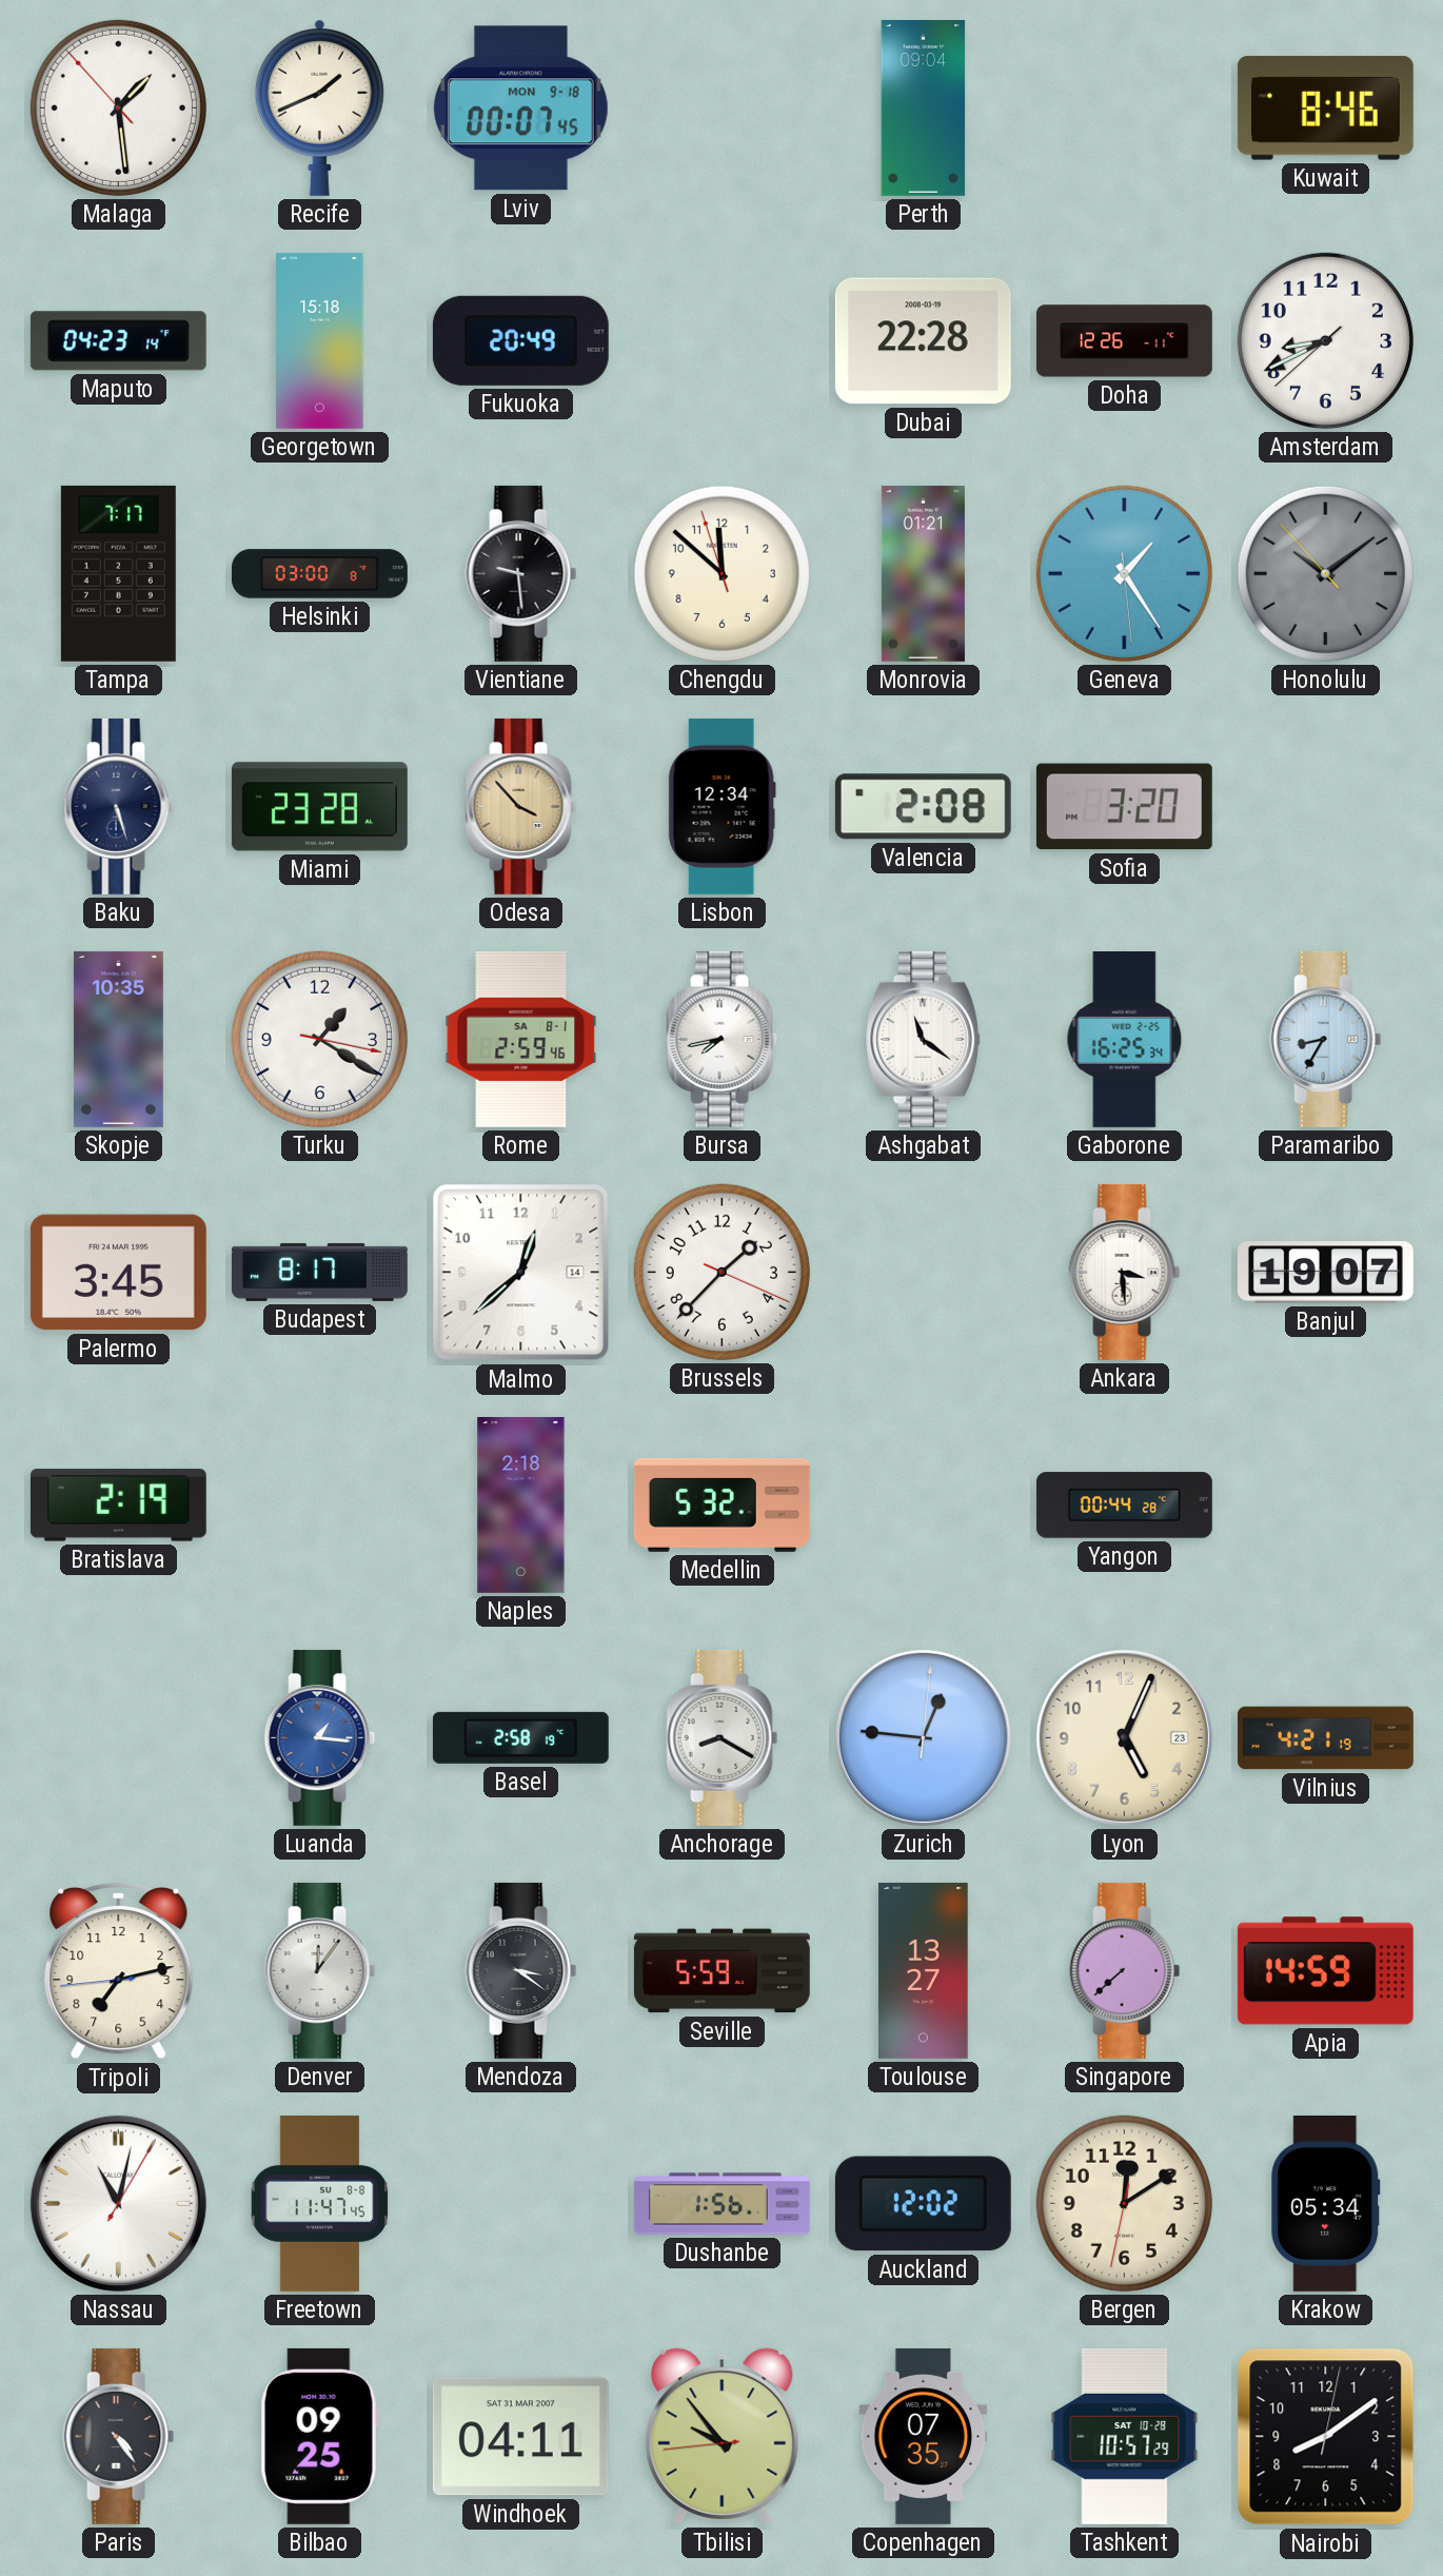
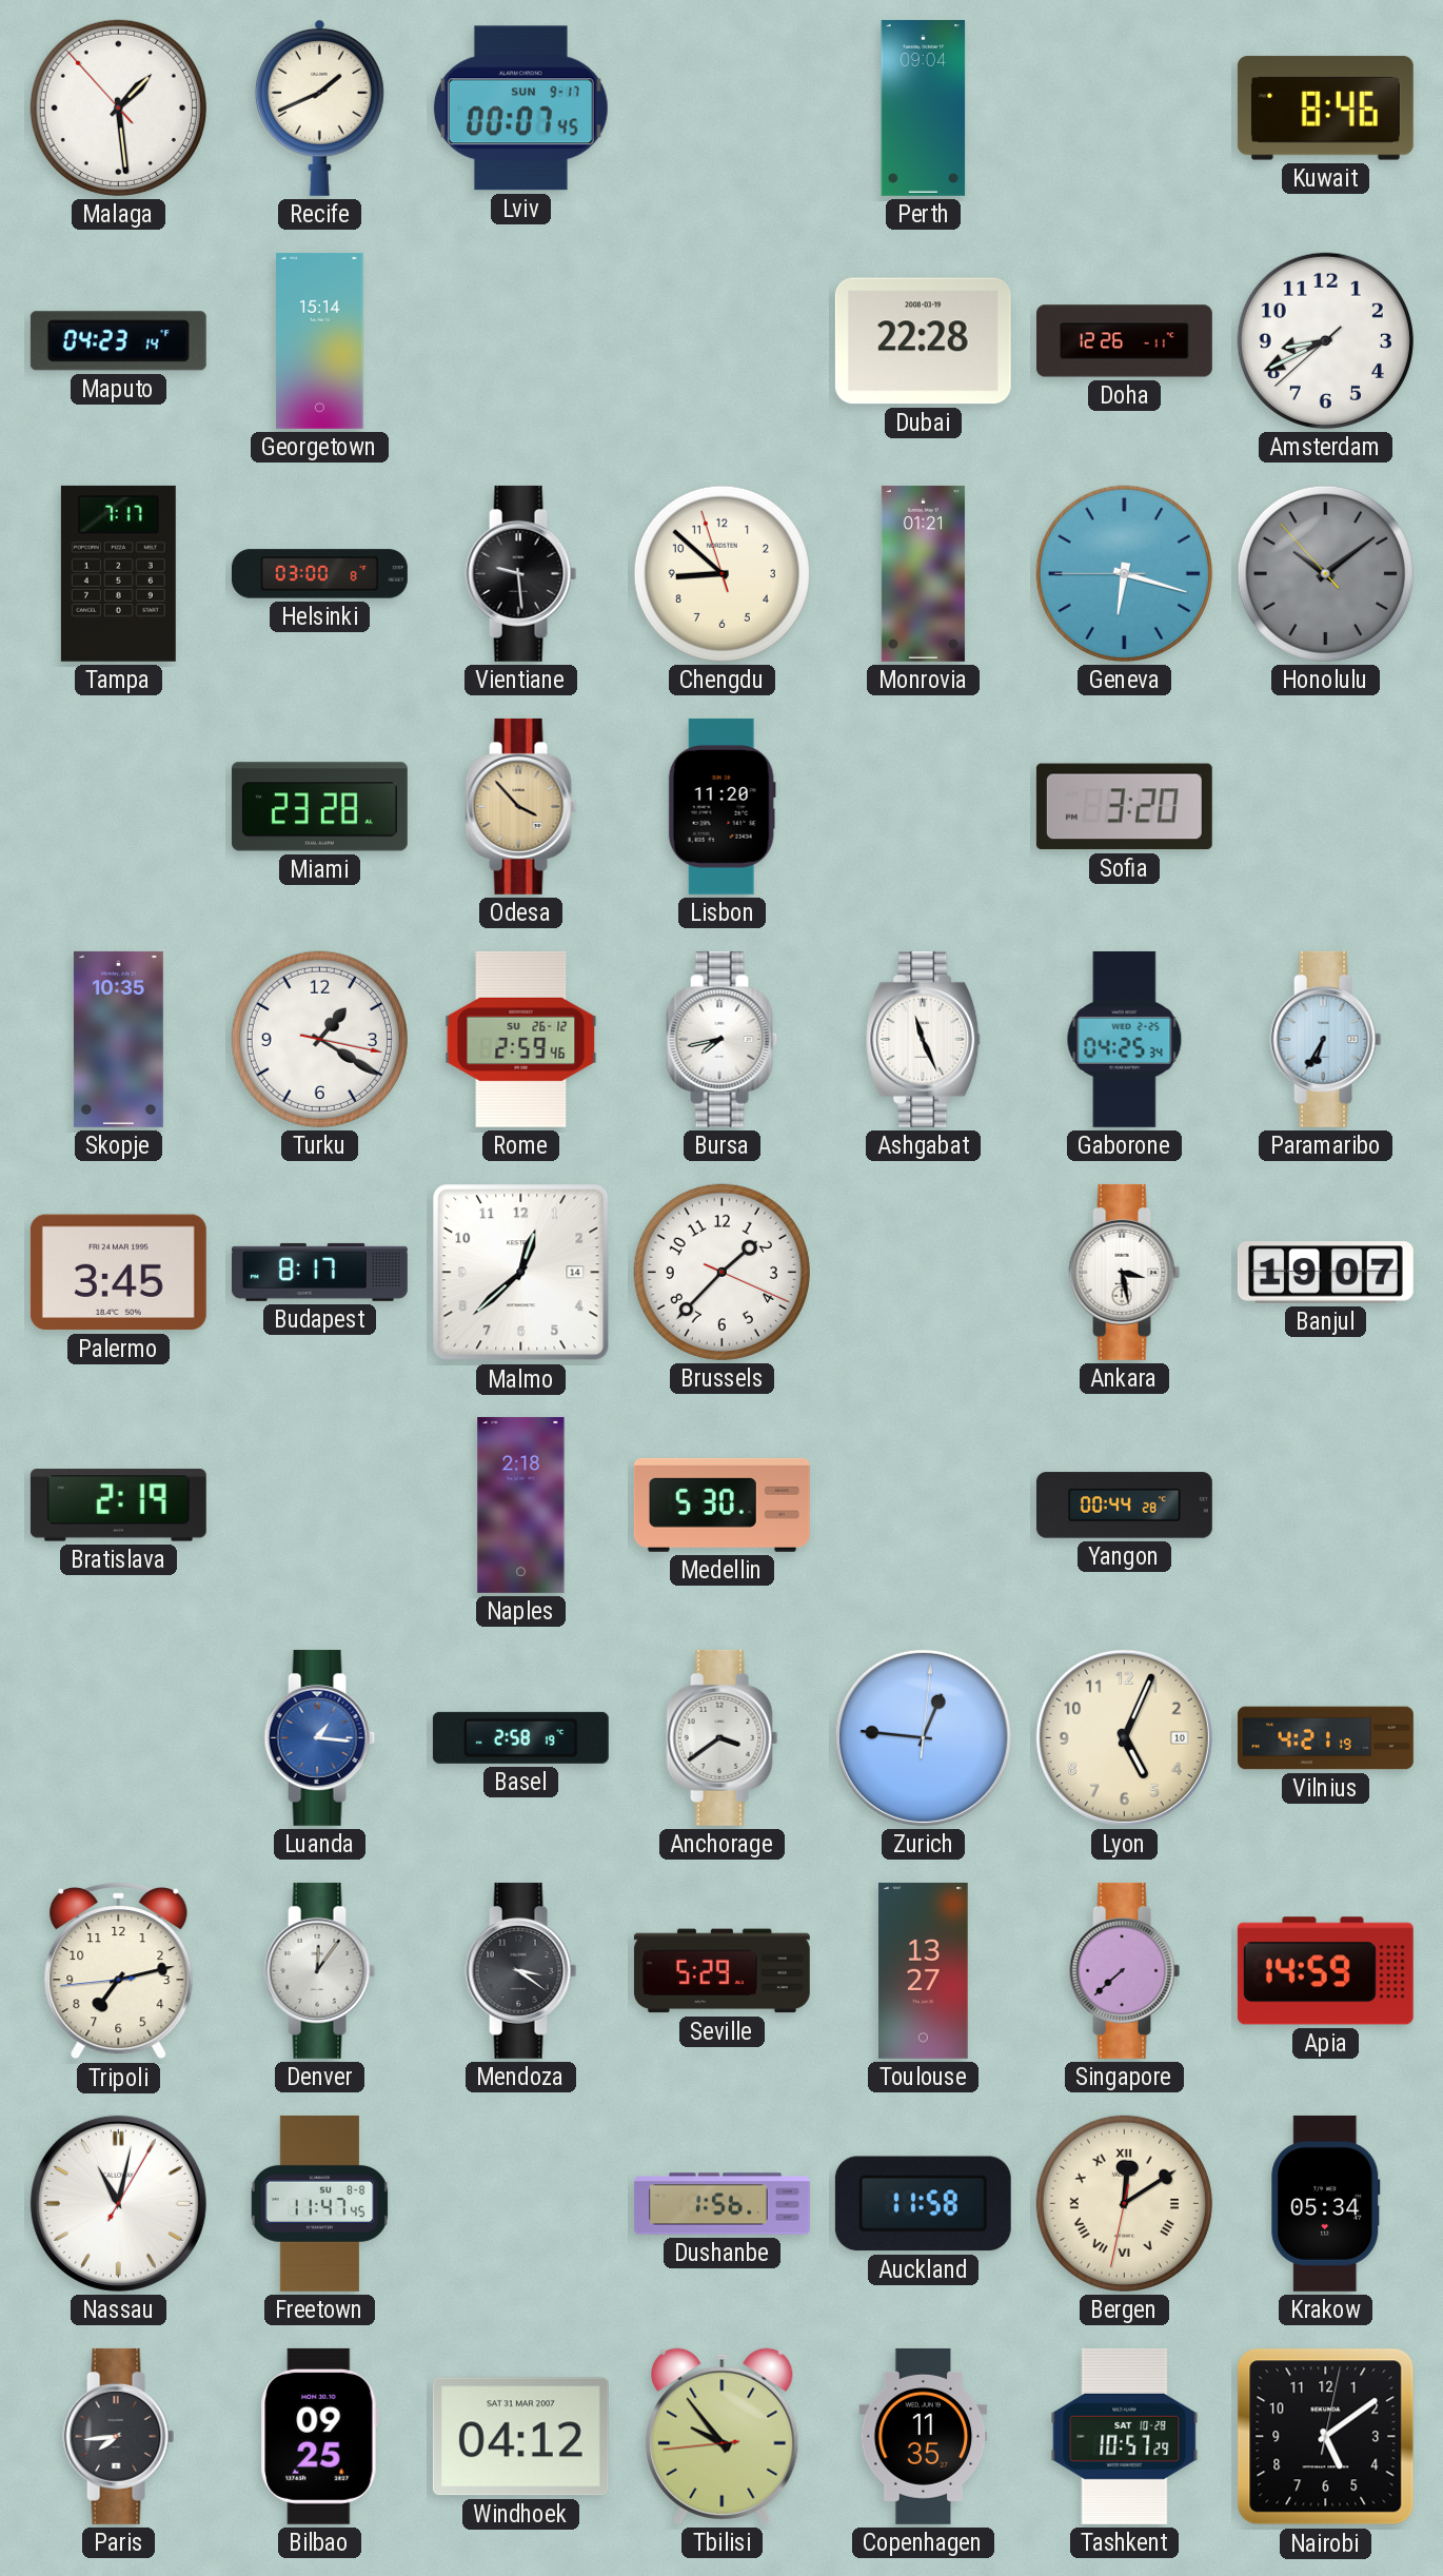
Lviv date: MON 9-18 -> SUN 9-17 (520, 109)
Georgetown: 15:18 -> 15:14 (320, 340)
Fukuoka: 20:49 -> none (520, 340)
Chengdu: 11:51 -> 8:51 (721, 573)
Geneva: 1:24 -> 6:17 (1124, 573)
Baku: 5:27 -> none (119, 806)
Lisbon: 12:34 -> 11:20 (721, 806)
Valencia: 2:08 -> none (923, 807)
Rome date: SA 8-1 -> SU 26-12 (521, 1039)
Ashgabat: 11:21 -> 11:26 (924, 1039)
Gaborone: 16:25 -> 04:25 (1125, 1039)
Paramaribo: 8:35 -> 6:35 (1326, 1039)
Ankara: 3:29 -> 3:28 (1125, 1272)
Medellin: 5:32 -> 5:30 (721, 1505)
Anchorage: 8:20 -> 3:39 (723, 1737)
Lyon date: 23 -> 10 (1124, 1737)
Seville: 5:59 -> 5:29 (721, 1971)
Auckland: 12:02 -> 11:58 (923, 2204)
Bergen numerals: Arabic -> Roman (1124, 2203)
Paris: 4:24 -> 7:44 (119, 2436)
Windhoek: 04:11 -> 04:12 (520, 2437)
Copenhagen: 07:35 -> 11:35 (924, 2436)
Nairobi: 8:09 -> 5:09 (1326, 2437)
